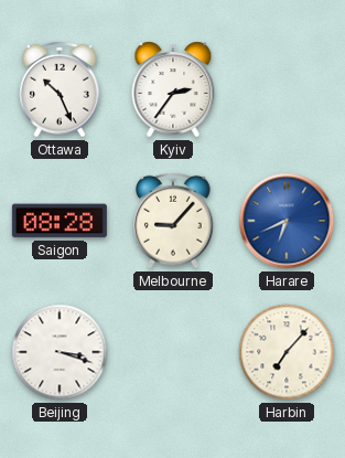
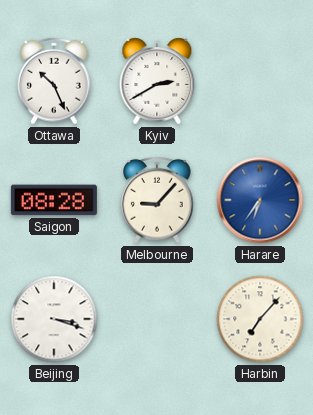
Kyiv: 2:36 -> 2:40 (157, 81)
Harare: 6:41 -> 6:36 (260, 200)
